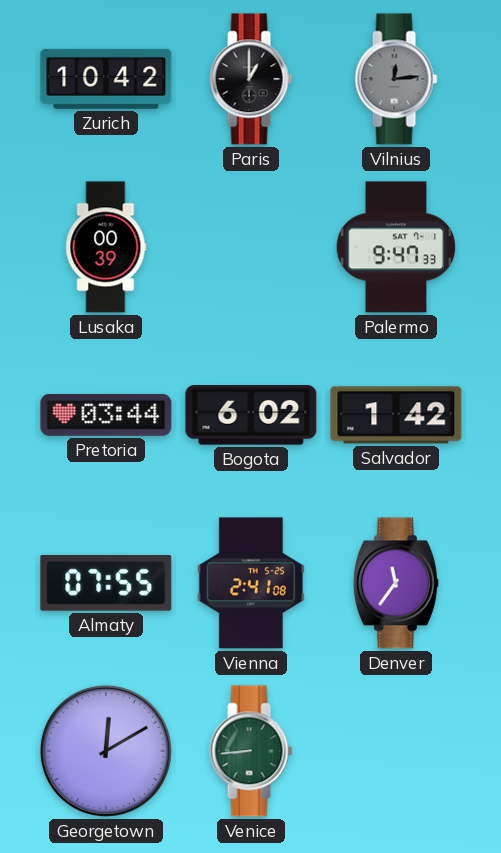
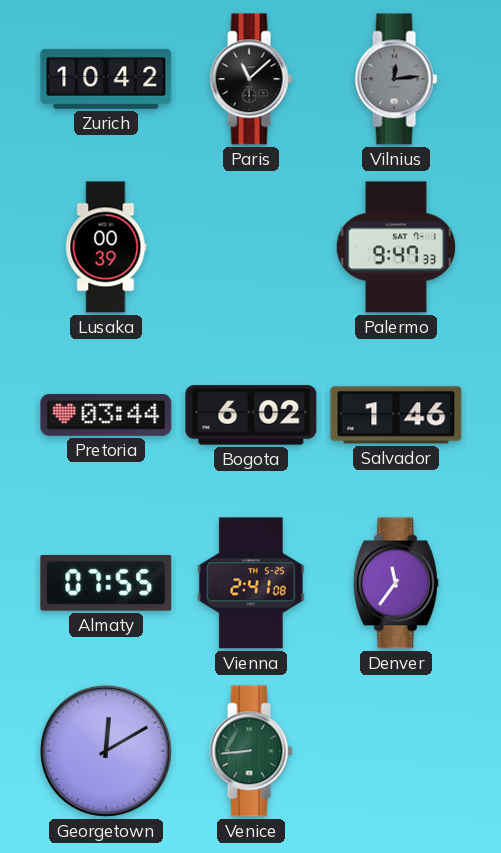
Paris: 1:00 -> 11:08 (251, 79)
Salvador: 1:42 -> 1:46 (396, 415)
